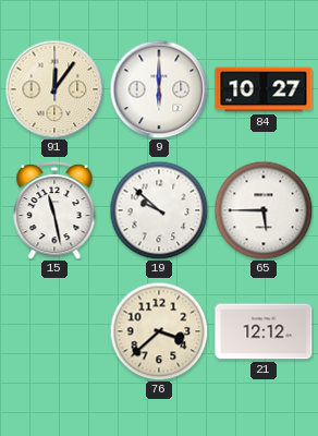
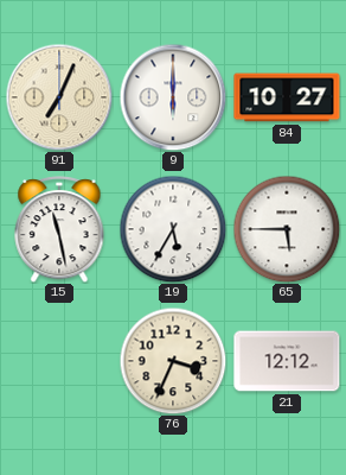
91: 12:06 -> 7:04 (59, 97)
19: 9:52 -> 5:35 (173, 229)
76: 3:38 -> 3:34 (173, 361)
